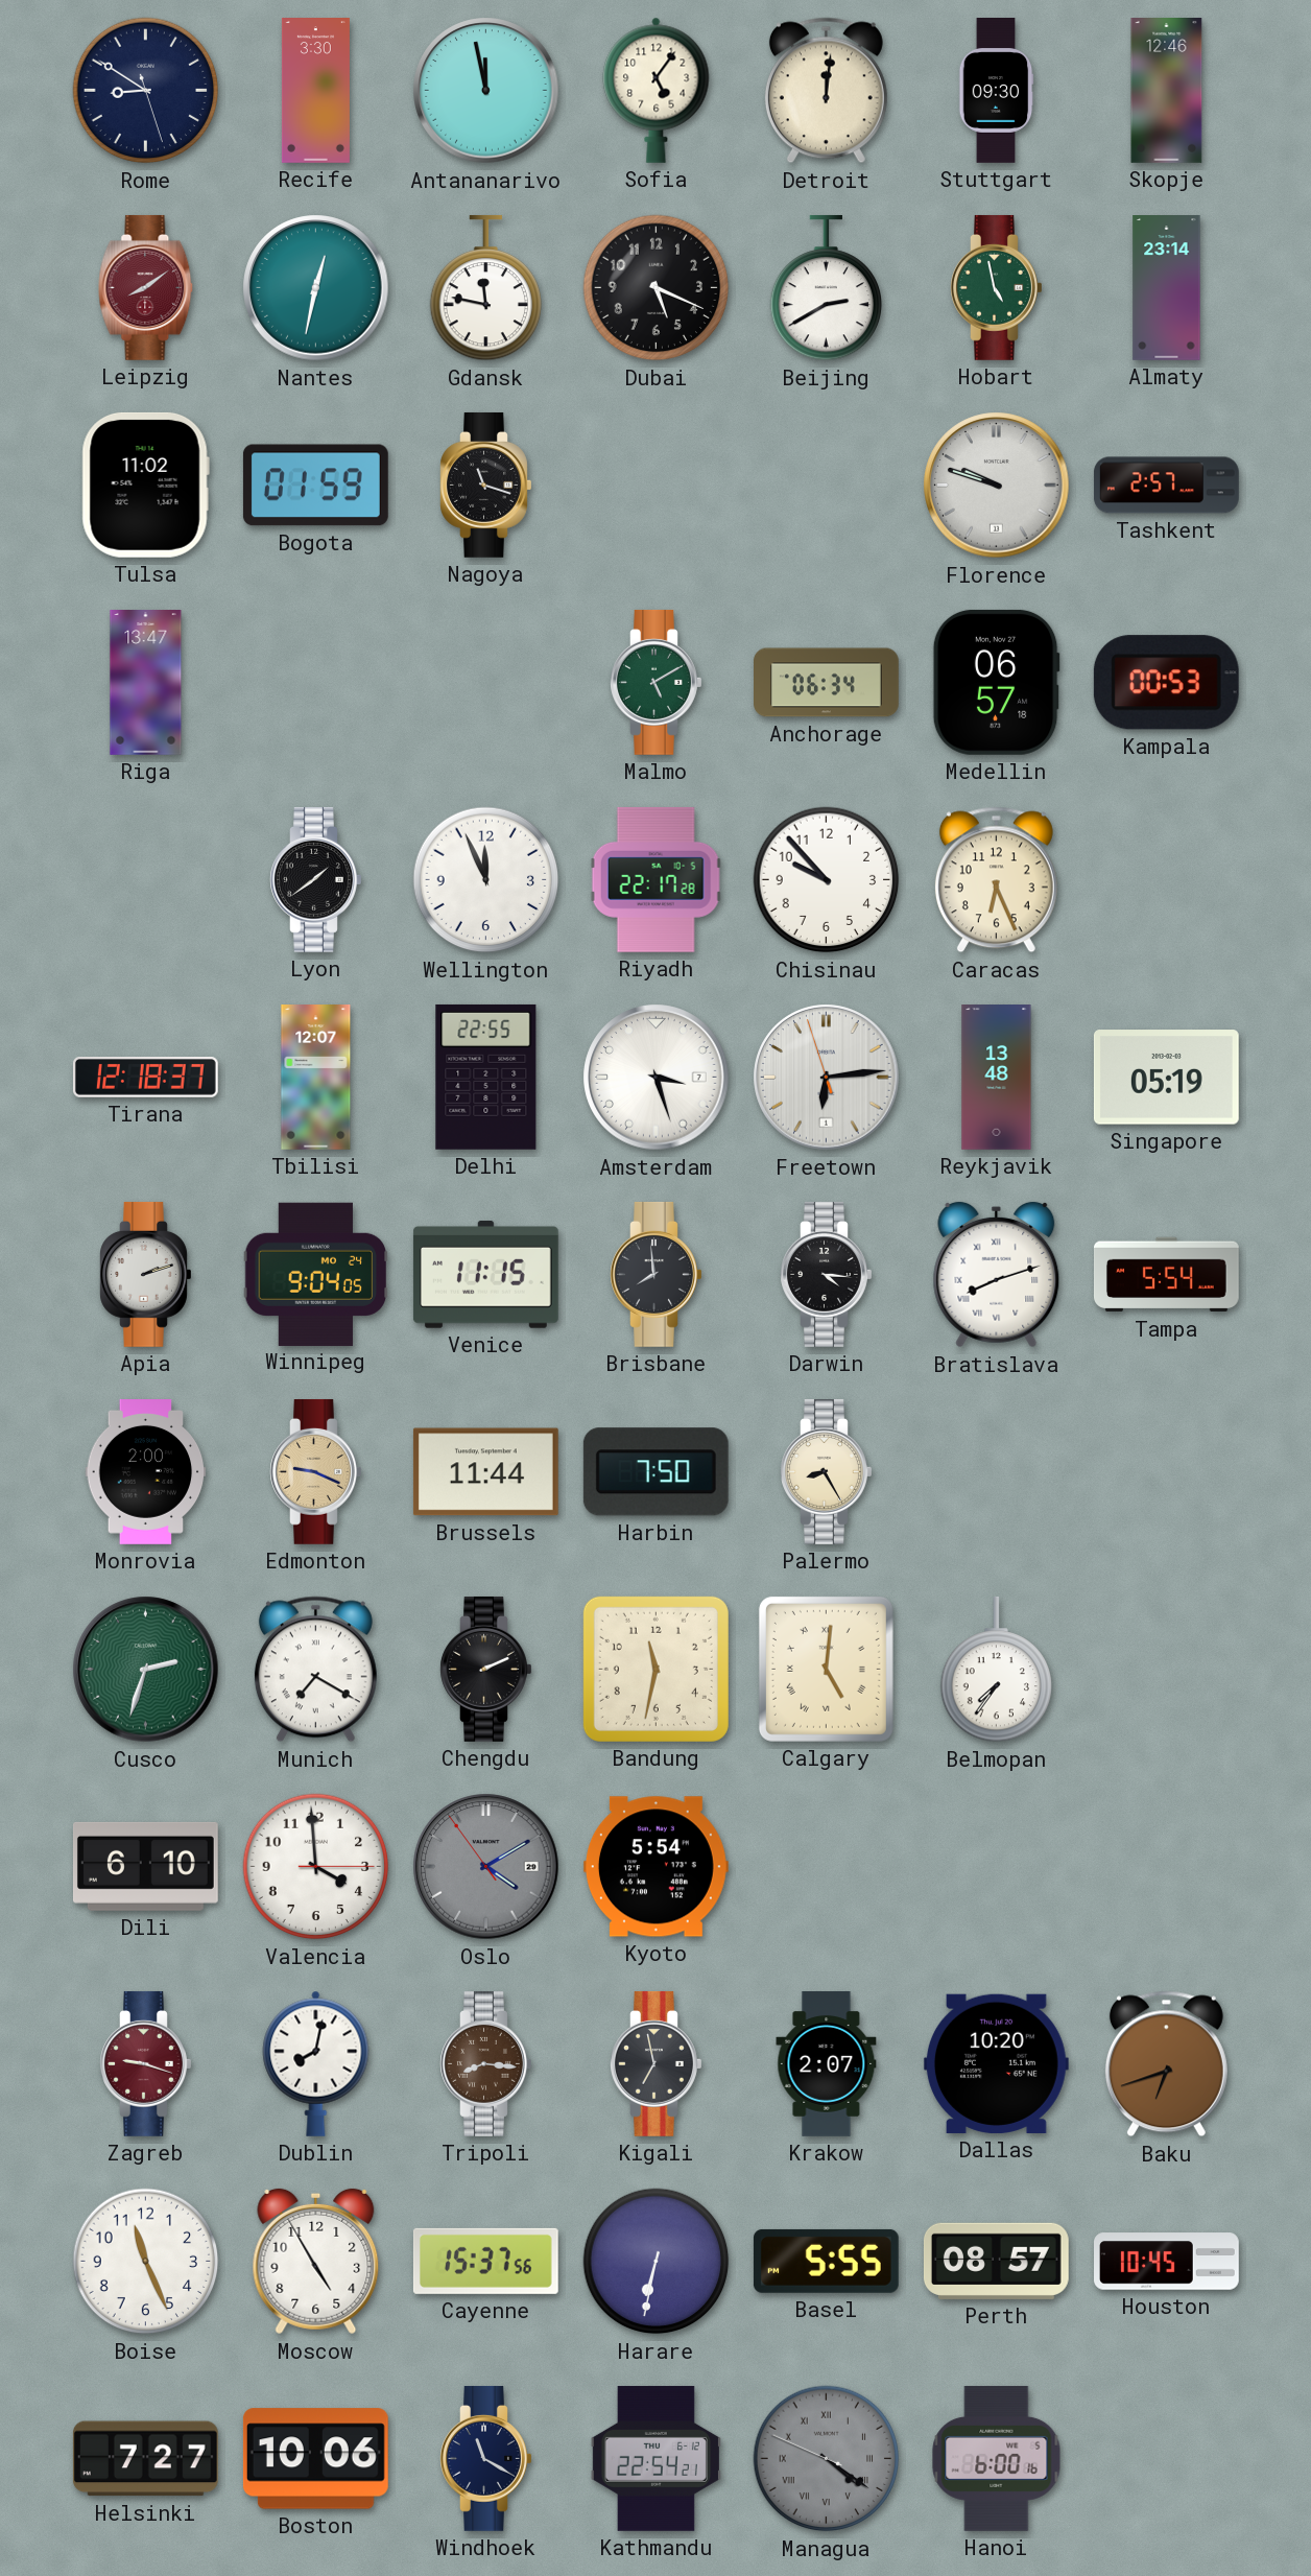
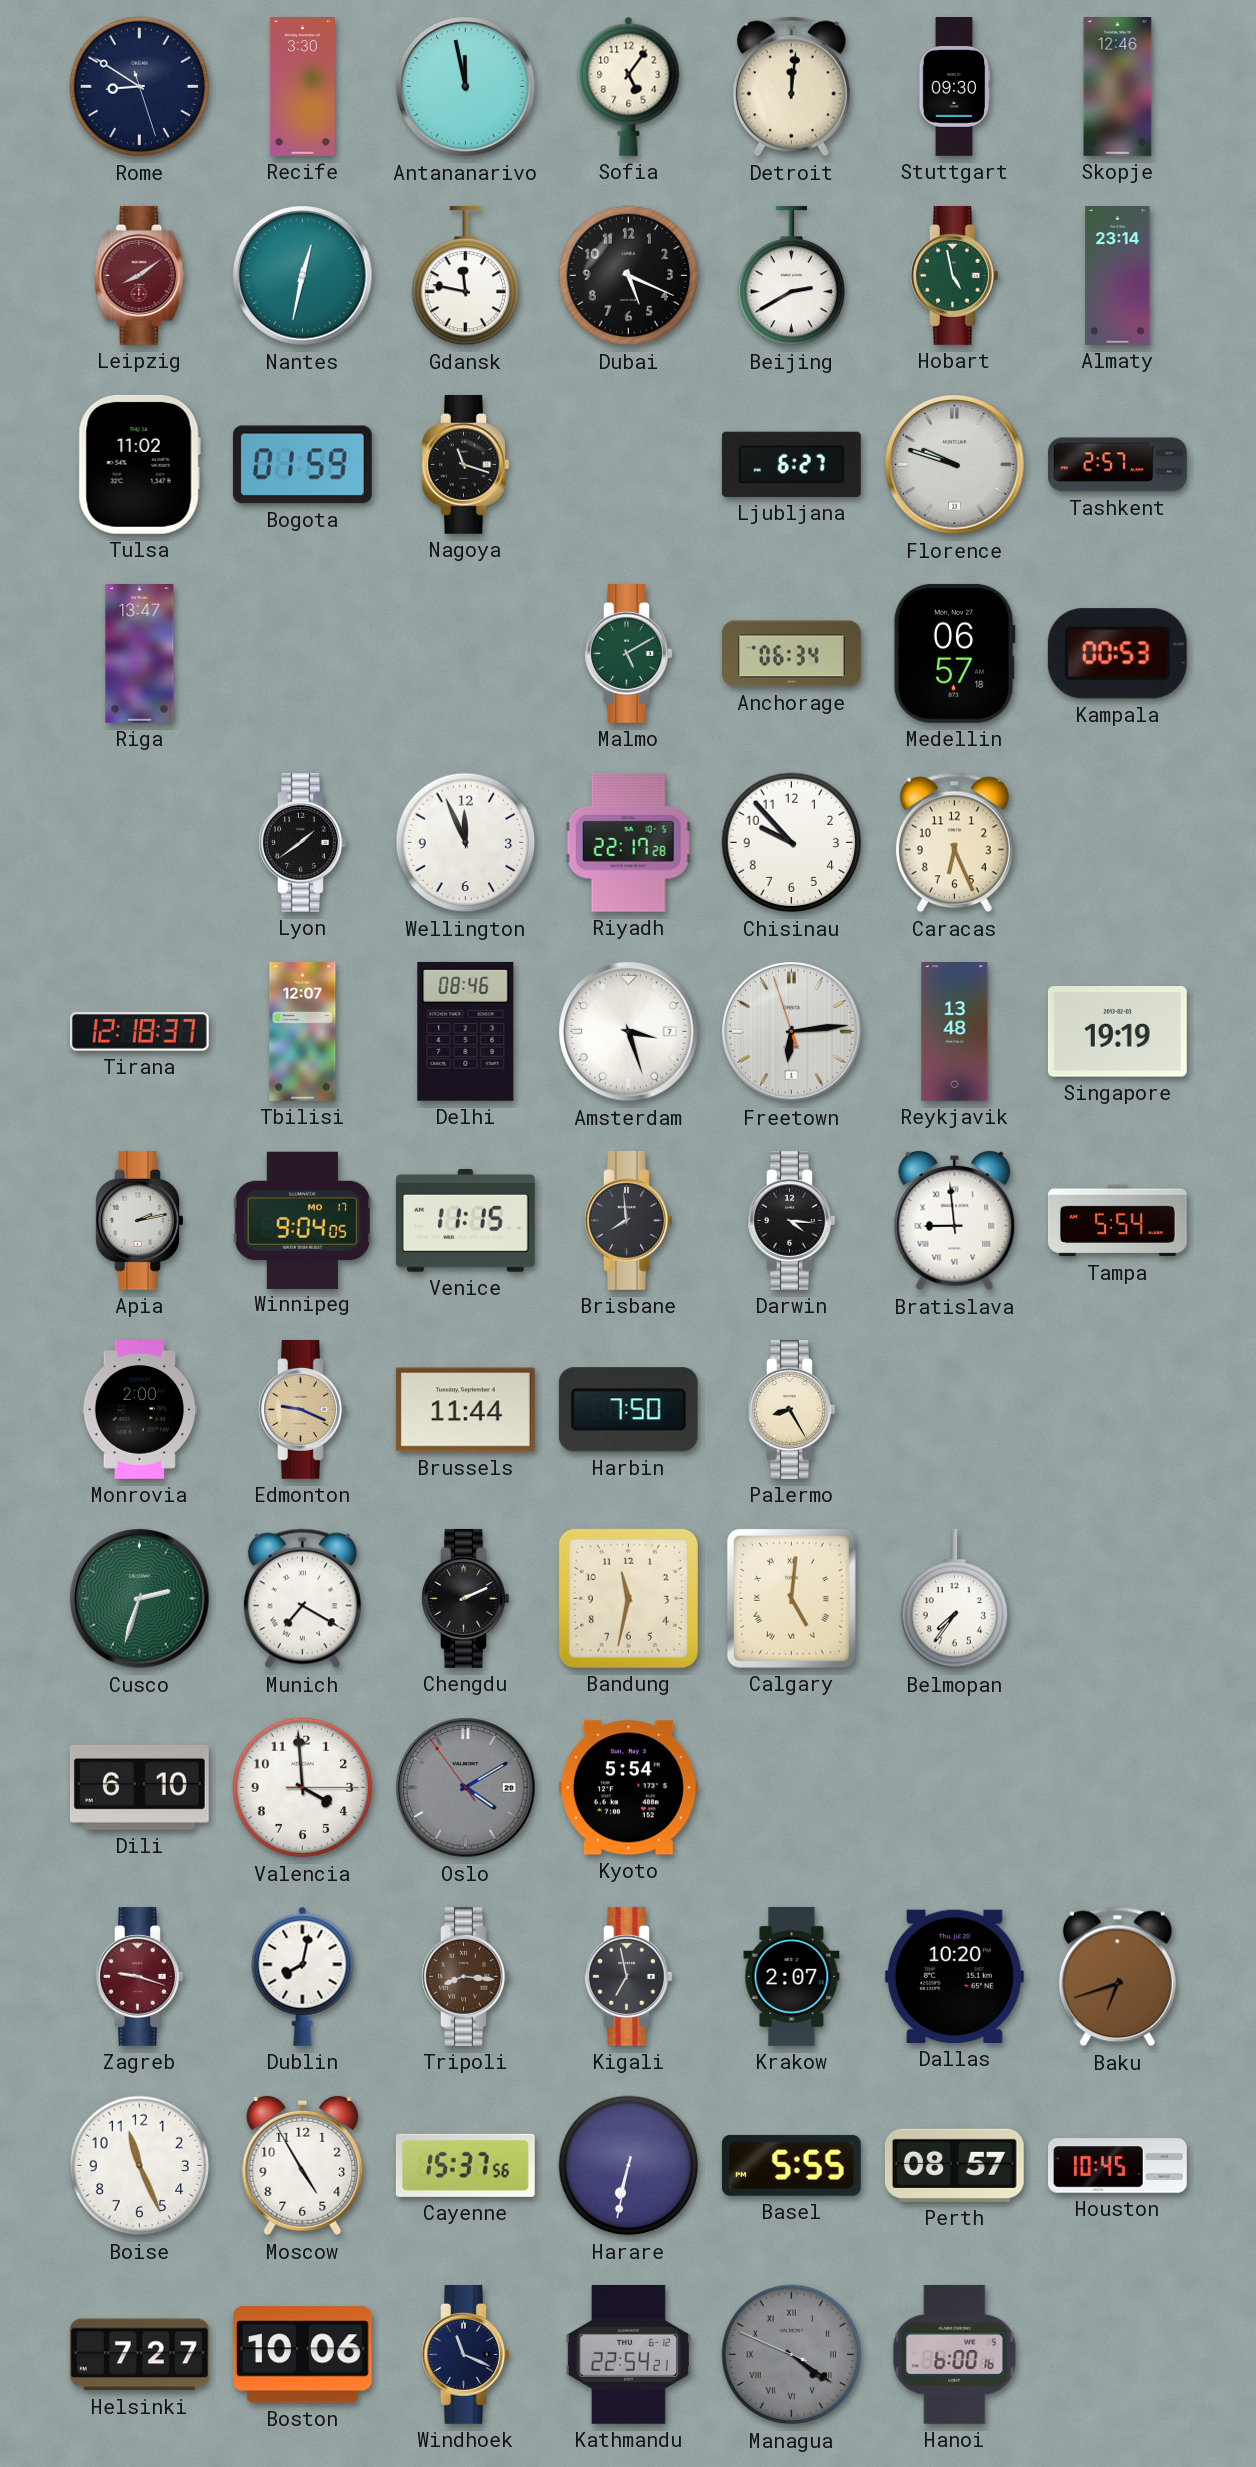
Ljubljana: none -> 6:27 (791, 464)
Delhi: 22:55 -> 08:46 (466, 1031)
Singapore: 05:19 -> 19:19 (1117, 1032)
Apia: 2:12 -> 2:13 (140, 1220)
Winnipeg date: MO 24 -> MO 17 (303, 1220)
Bratislava: 8:12 -> 8:59 (955, 1221)
Windhoek: 11:20 -> 11:19 (466, 2354)
